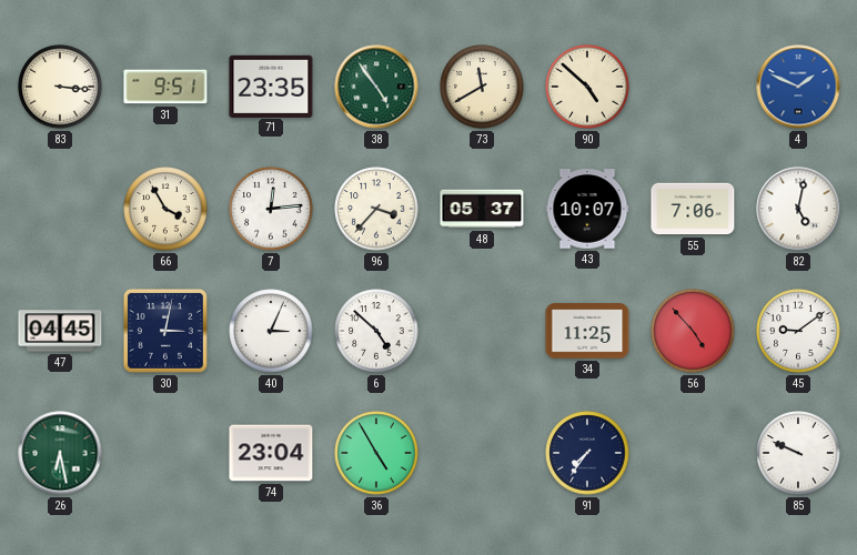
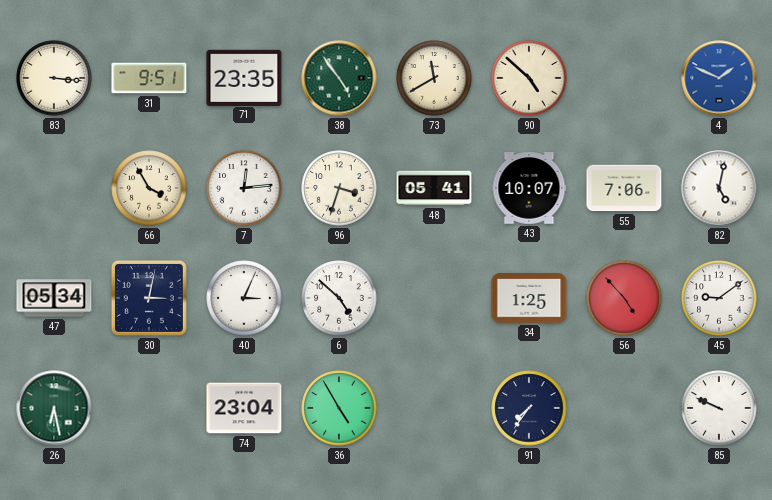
96: 3:37 -> 3:33 (339, 188)
48: 05:37 -> 05:41 (434, 188)
47: 04:45 -> 05:34 (54, 298)
34: 11:25 -> 1:25 (529, 298)
